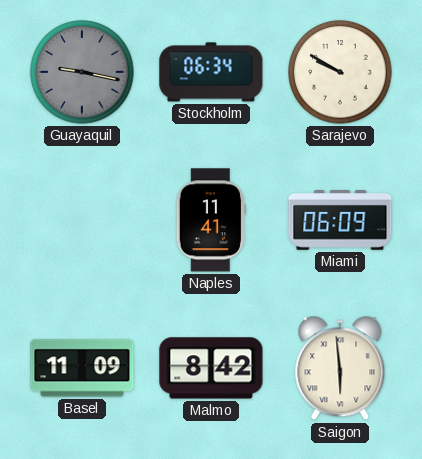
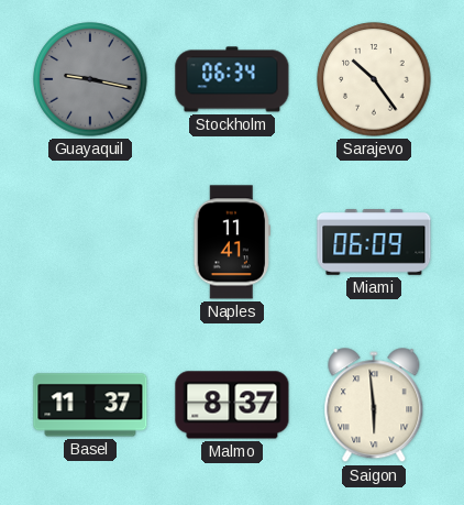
Sarajevo: 9:50 -> 10:24 (374, 79)
Basel: 11:09 -> 11:37 (90, 405)
Malmo: 8:42 -> 8:37 (232, 405)
